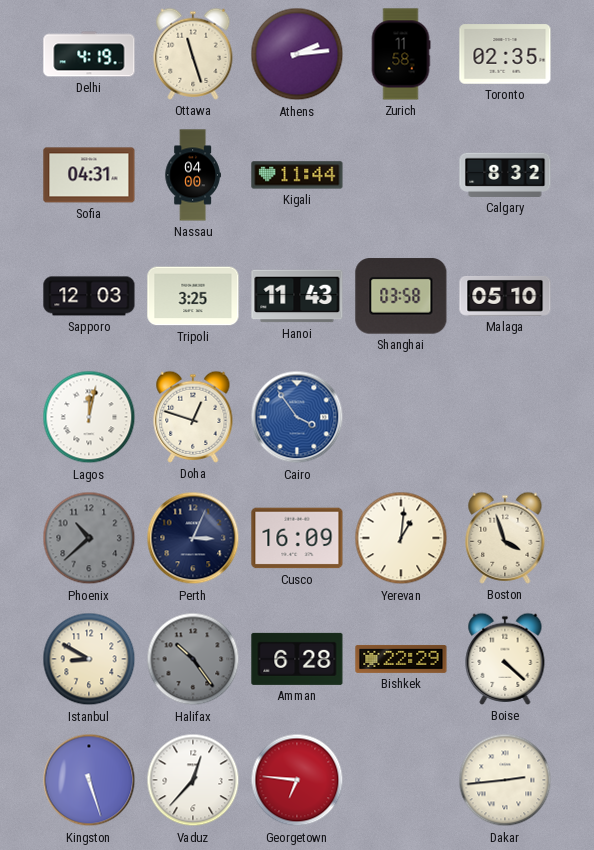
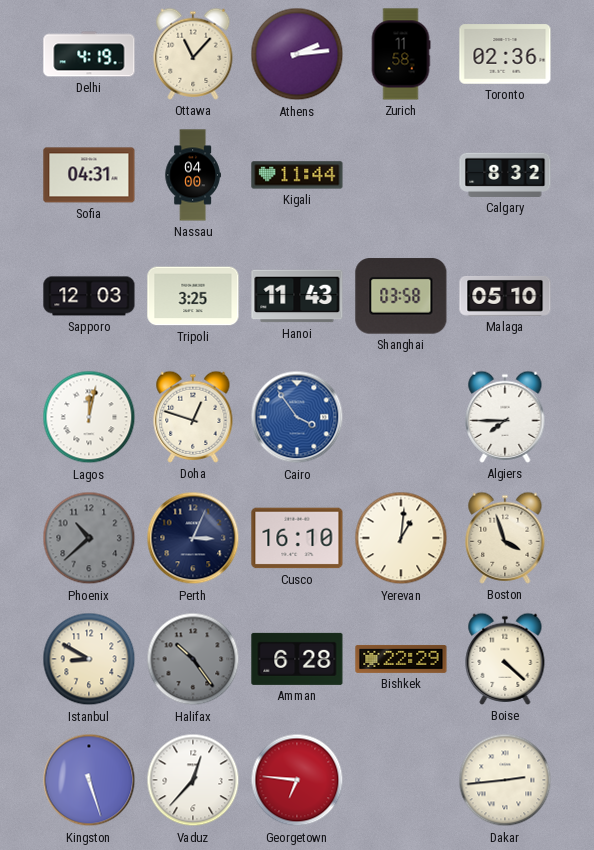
Ottawa: 11:27 -> 11:07 (193, 54)
Toronto: 02:35 -> 02:36 (505, 54)
Algiers: none -> 7:45 (505, 417)
Cusco: 16:09 -> 16:10 (297, 538)
